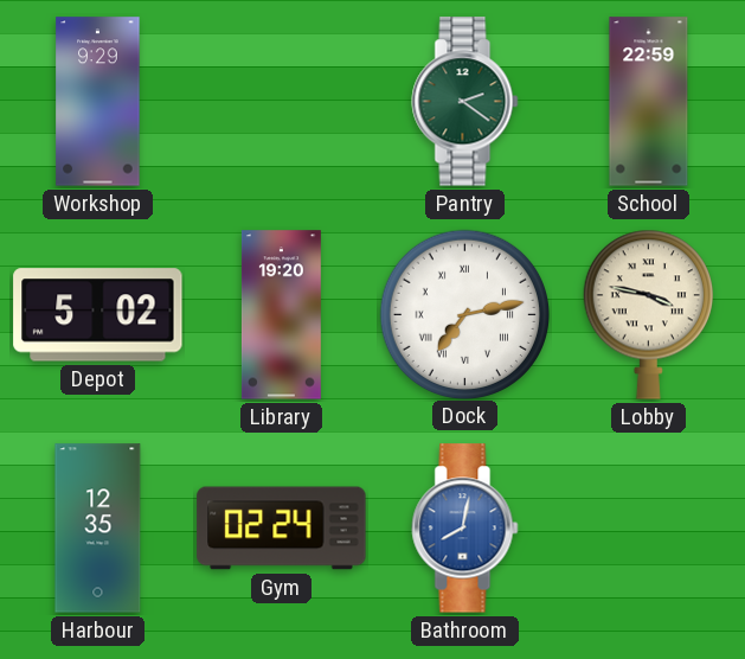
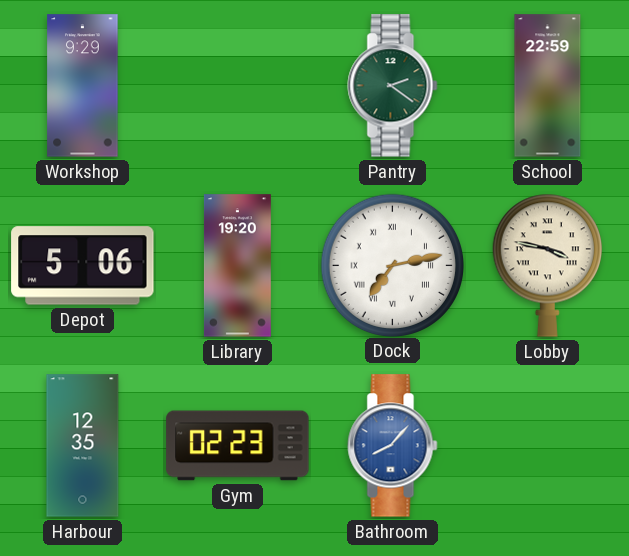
Depot: 5:02 -> 5:06 (83, 266)
Gym: 02:24 -> 02:23 (238, 446)
Bathroom: 8:02 -> 8:07 (393, 446)
